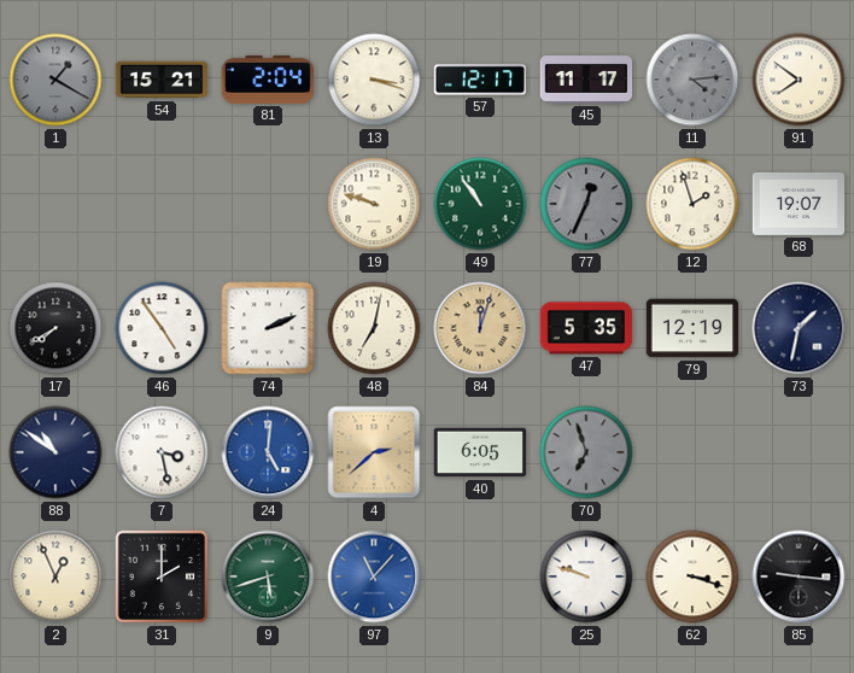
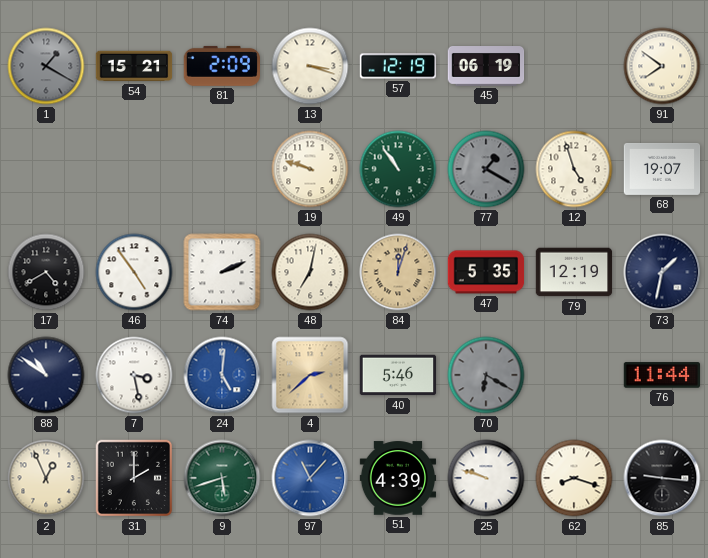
81: 2:04 -> 2:09 (221, 66)
57: 12:17 -> 12:19 (398, 66)
45: 11:17 -> 06:19 (486, 67)
11: 4:14 -> none (692, 80)
77: 12:34 -> 1:20 (486, 169)
12: 1:57 -> 4:57 (574, 169)
17: 7:40 -> 4:40 (46, 272)
40: 6:05 -> 5:46 (398, 375)
70: 6:57 -> 6:20 (486, 375)
76: none -> 11:44 (662, 375)
51: none -> 4:39 (398, 478)
62: 3:18 -> 8:18 (574, 478)
